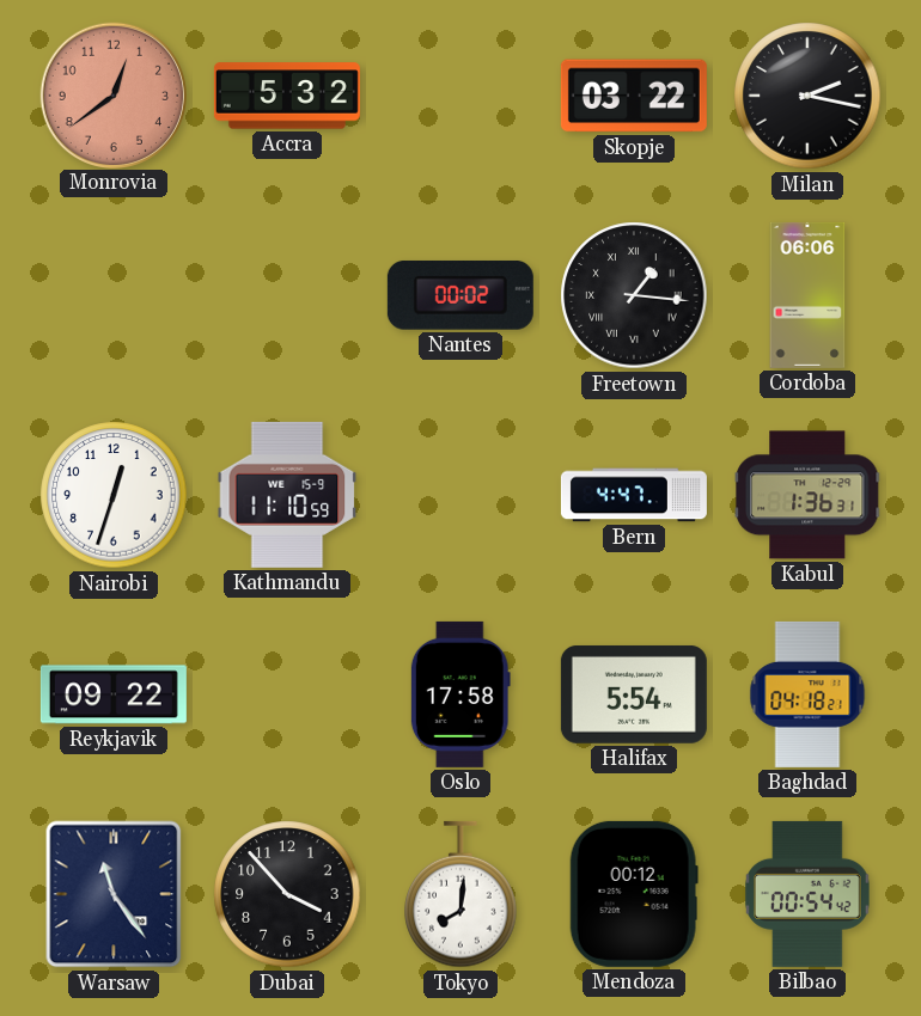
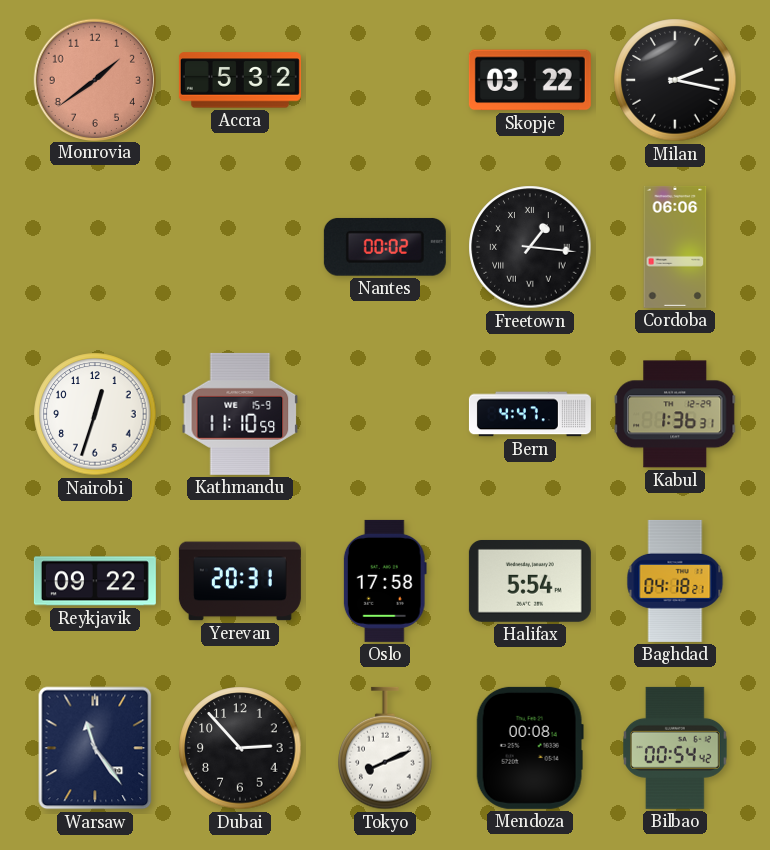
Monrovia: 12:39 -> 1:39 (94, 79)
Yerevan: none -> 20:31 (240, 581)
Dubai: 3:53 -> 2:53 (240, 748)
Tokyo: 8:01 -> 8:11 (385, 748)
Mendoza: 00:12 -> 00:08 (530, 748)
